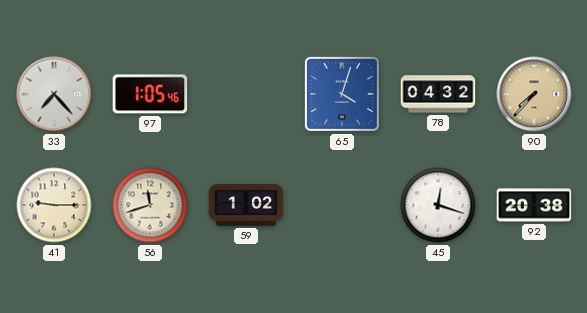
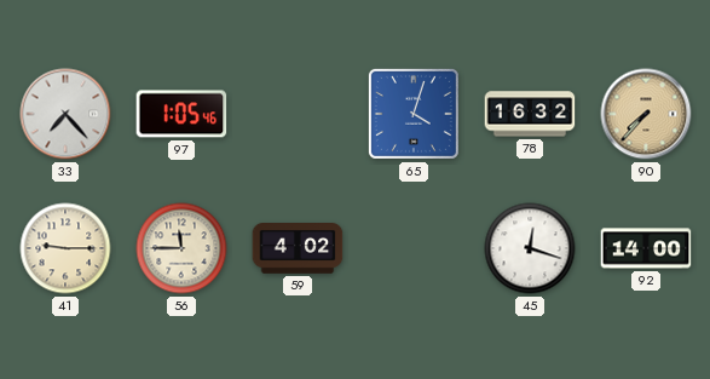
78: 04:32 -> 16:32 (530, 114)
56: 11:42 -> 11:45 (181, 248)
59: 1:02 -> 4:02 (298, 249)
92: 20:38 -> 14:00 (646, 248)
